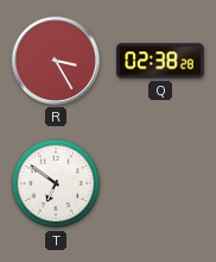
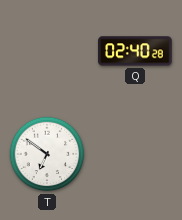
R: 3:25 -> none (56, 61)
Q: 02:38 -> 02:40 (135, 51)
